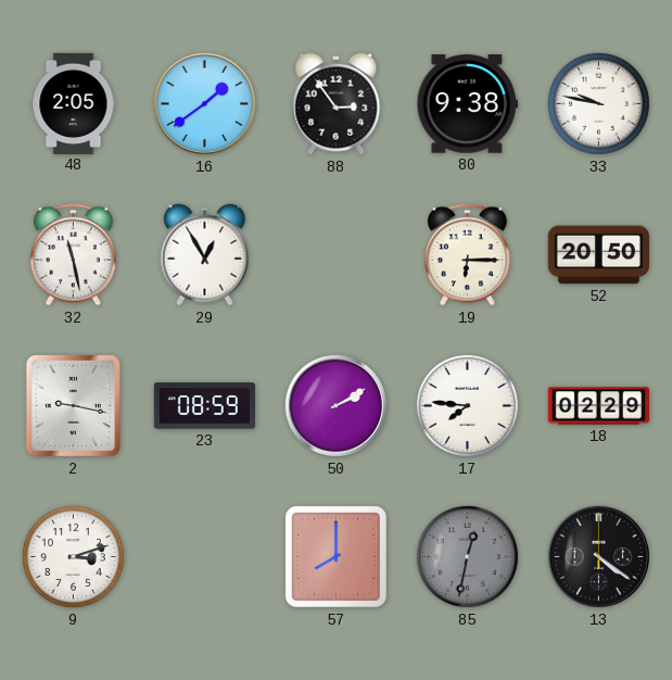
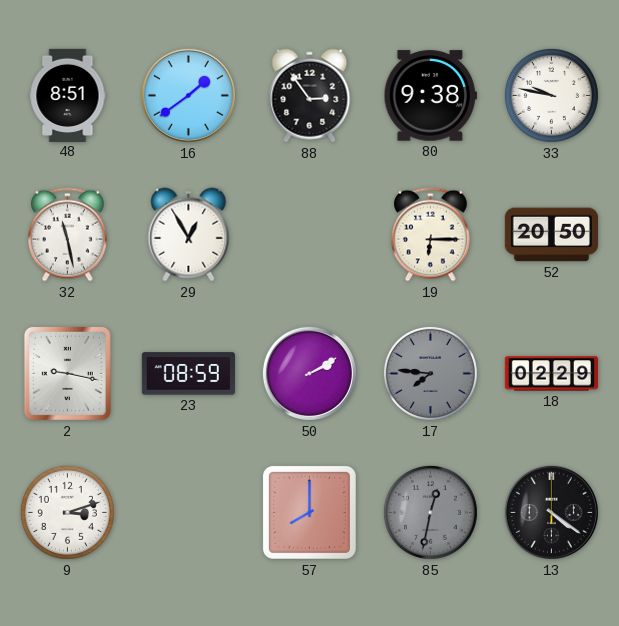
48: 2:05 -> 8:51 (68, 95)
17 dial: white -> grey (430, 373)
